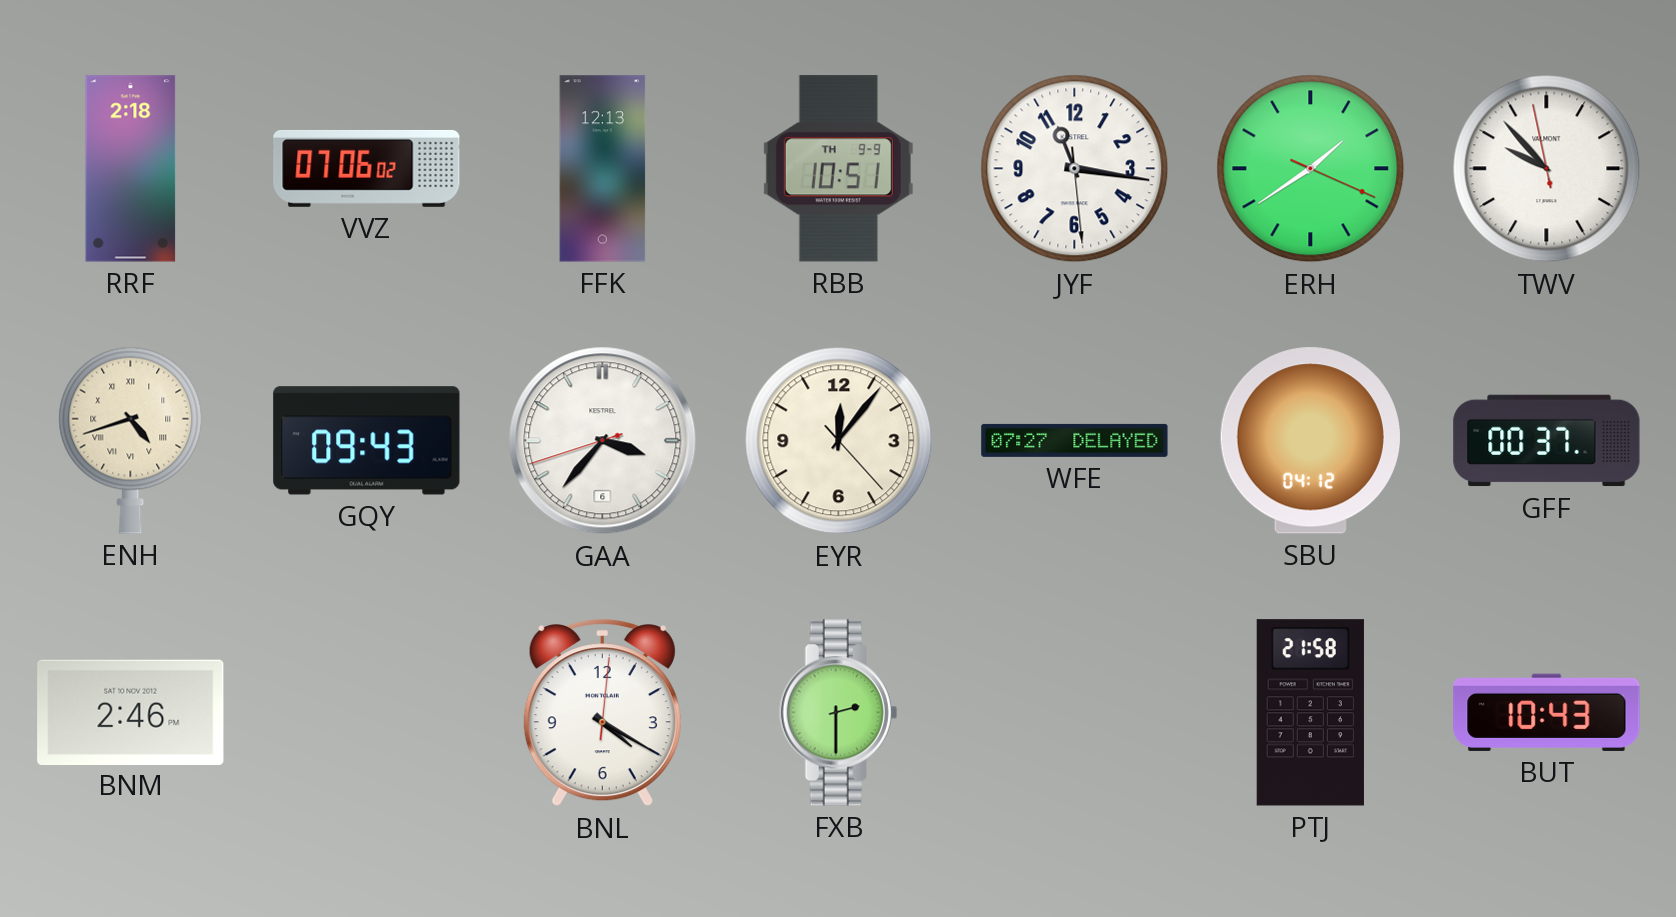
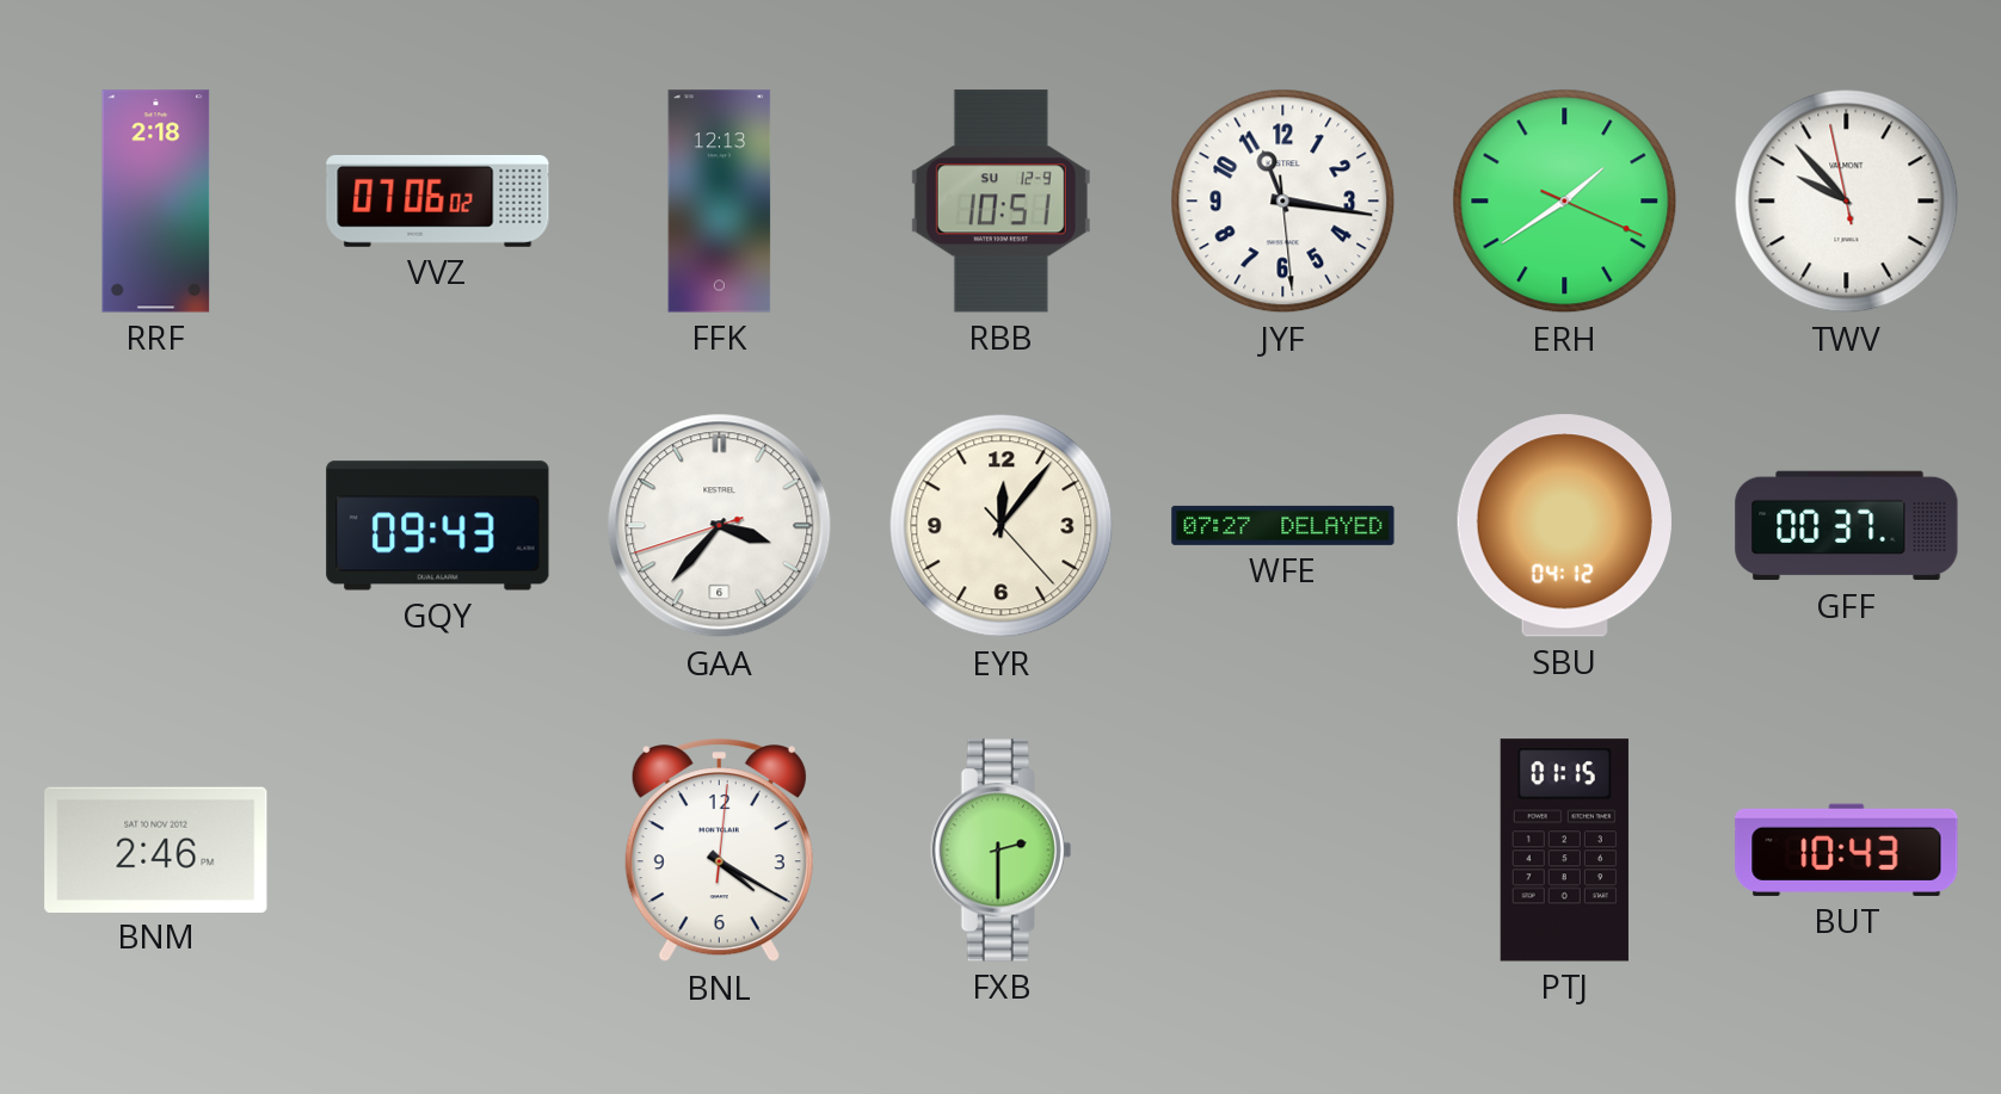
RBB date: TH 9-9 -> SU 12-9 (1000, 202)
ENH: 4:42 -> none (131, 440)
PTJ: 21:58 -> 01:15 (1564, 851)
